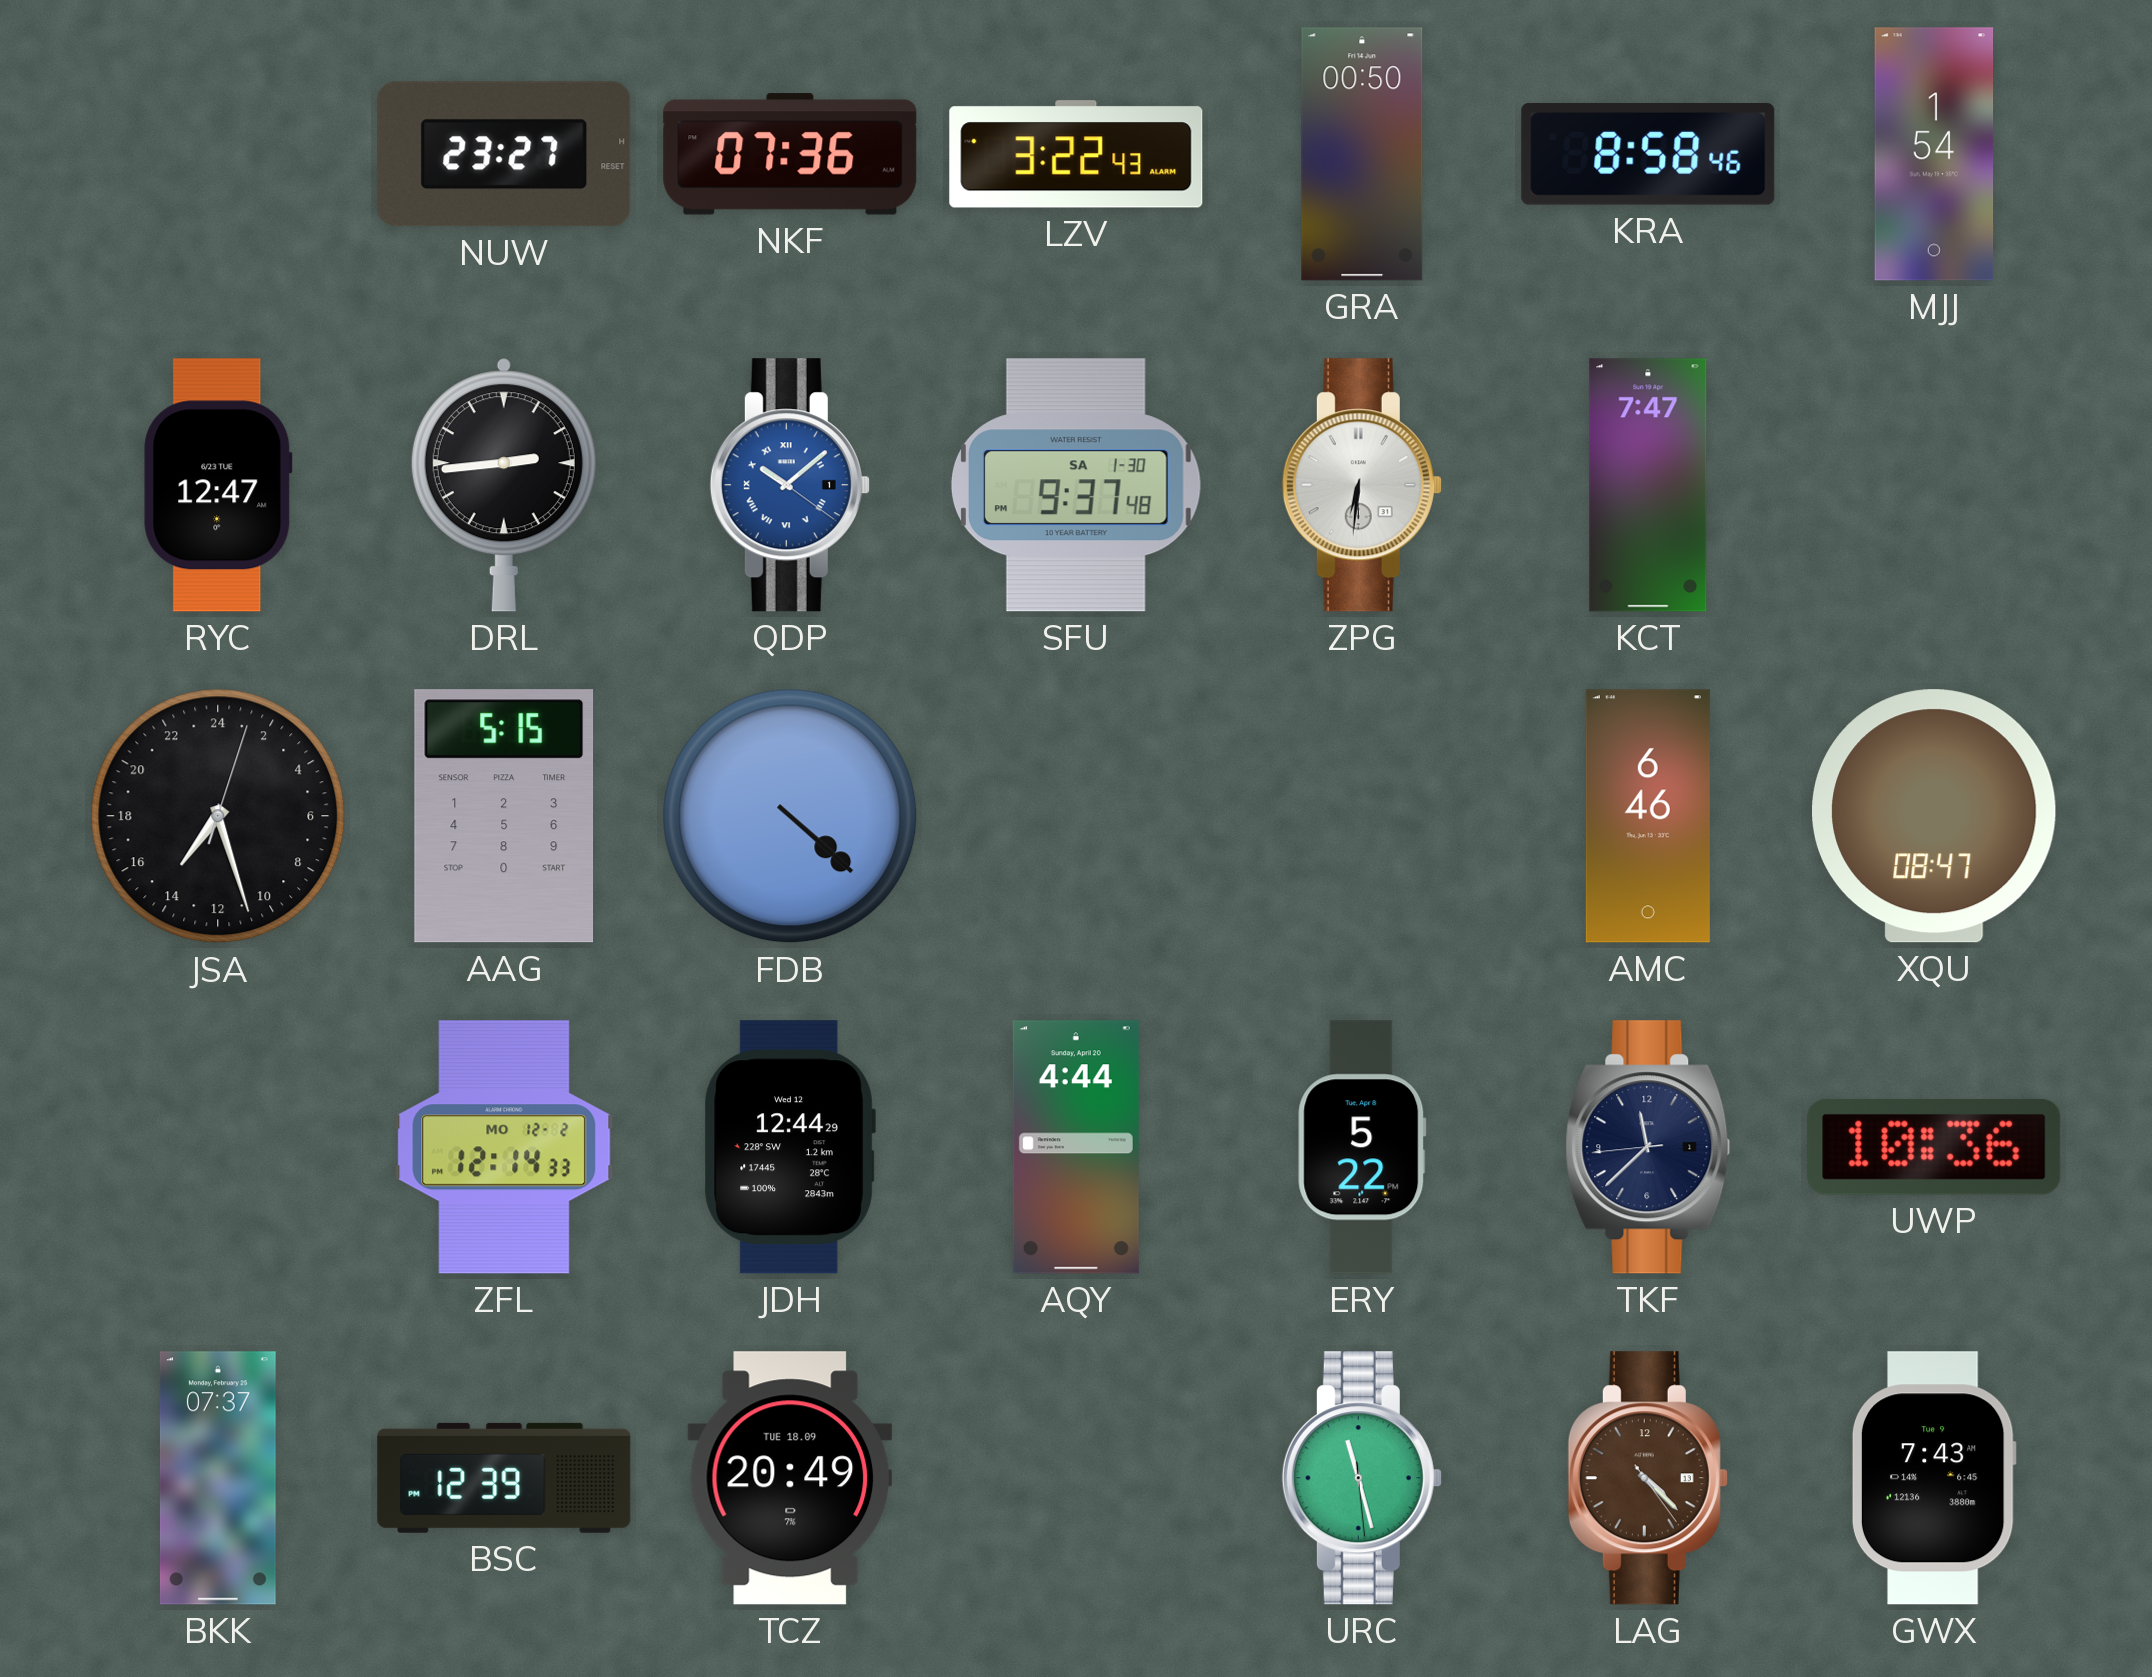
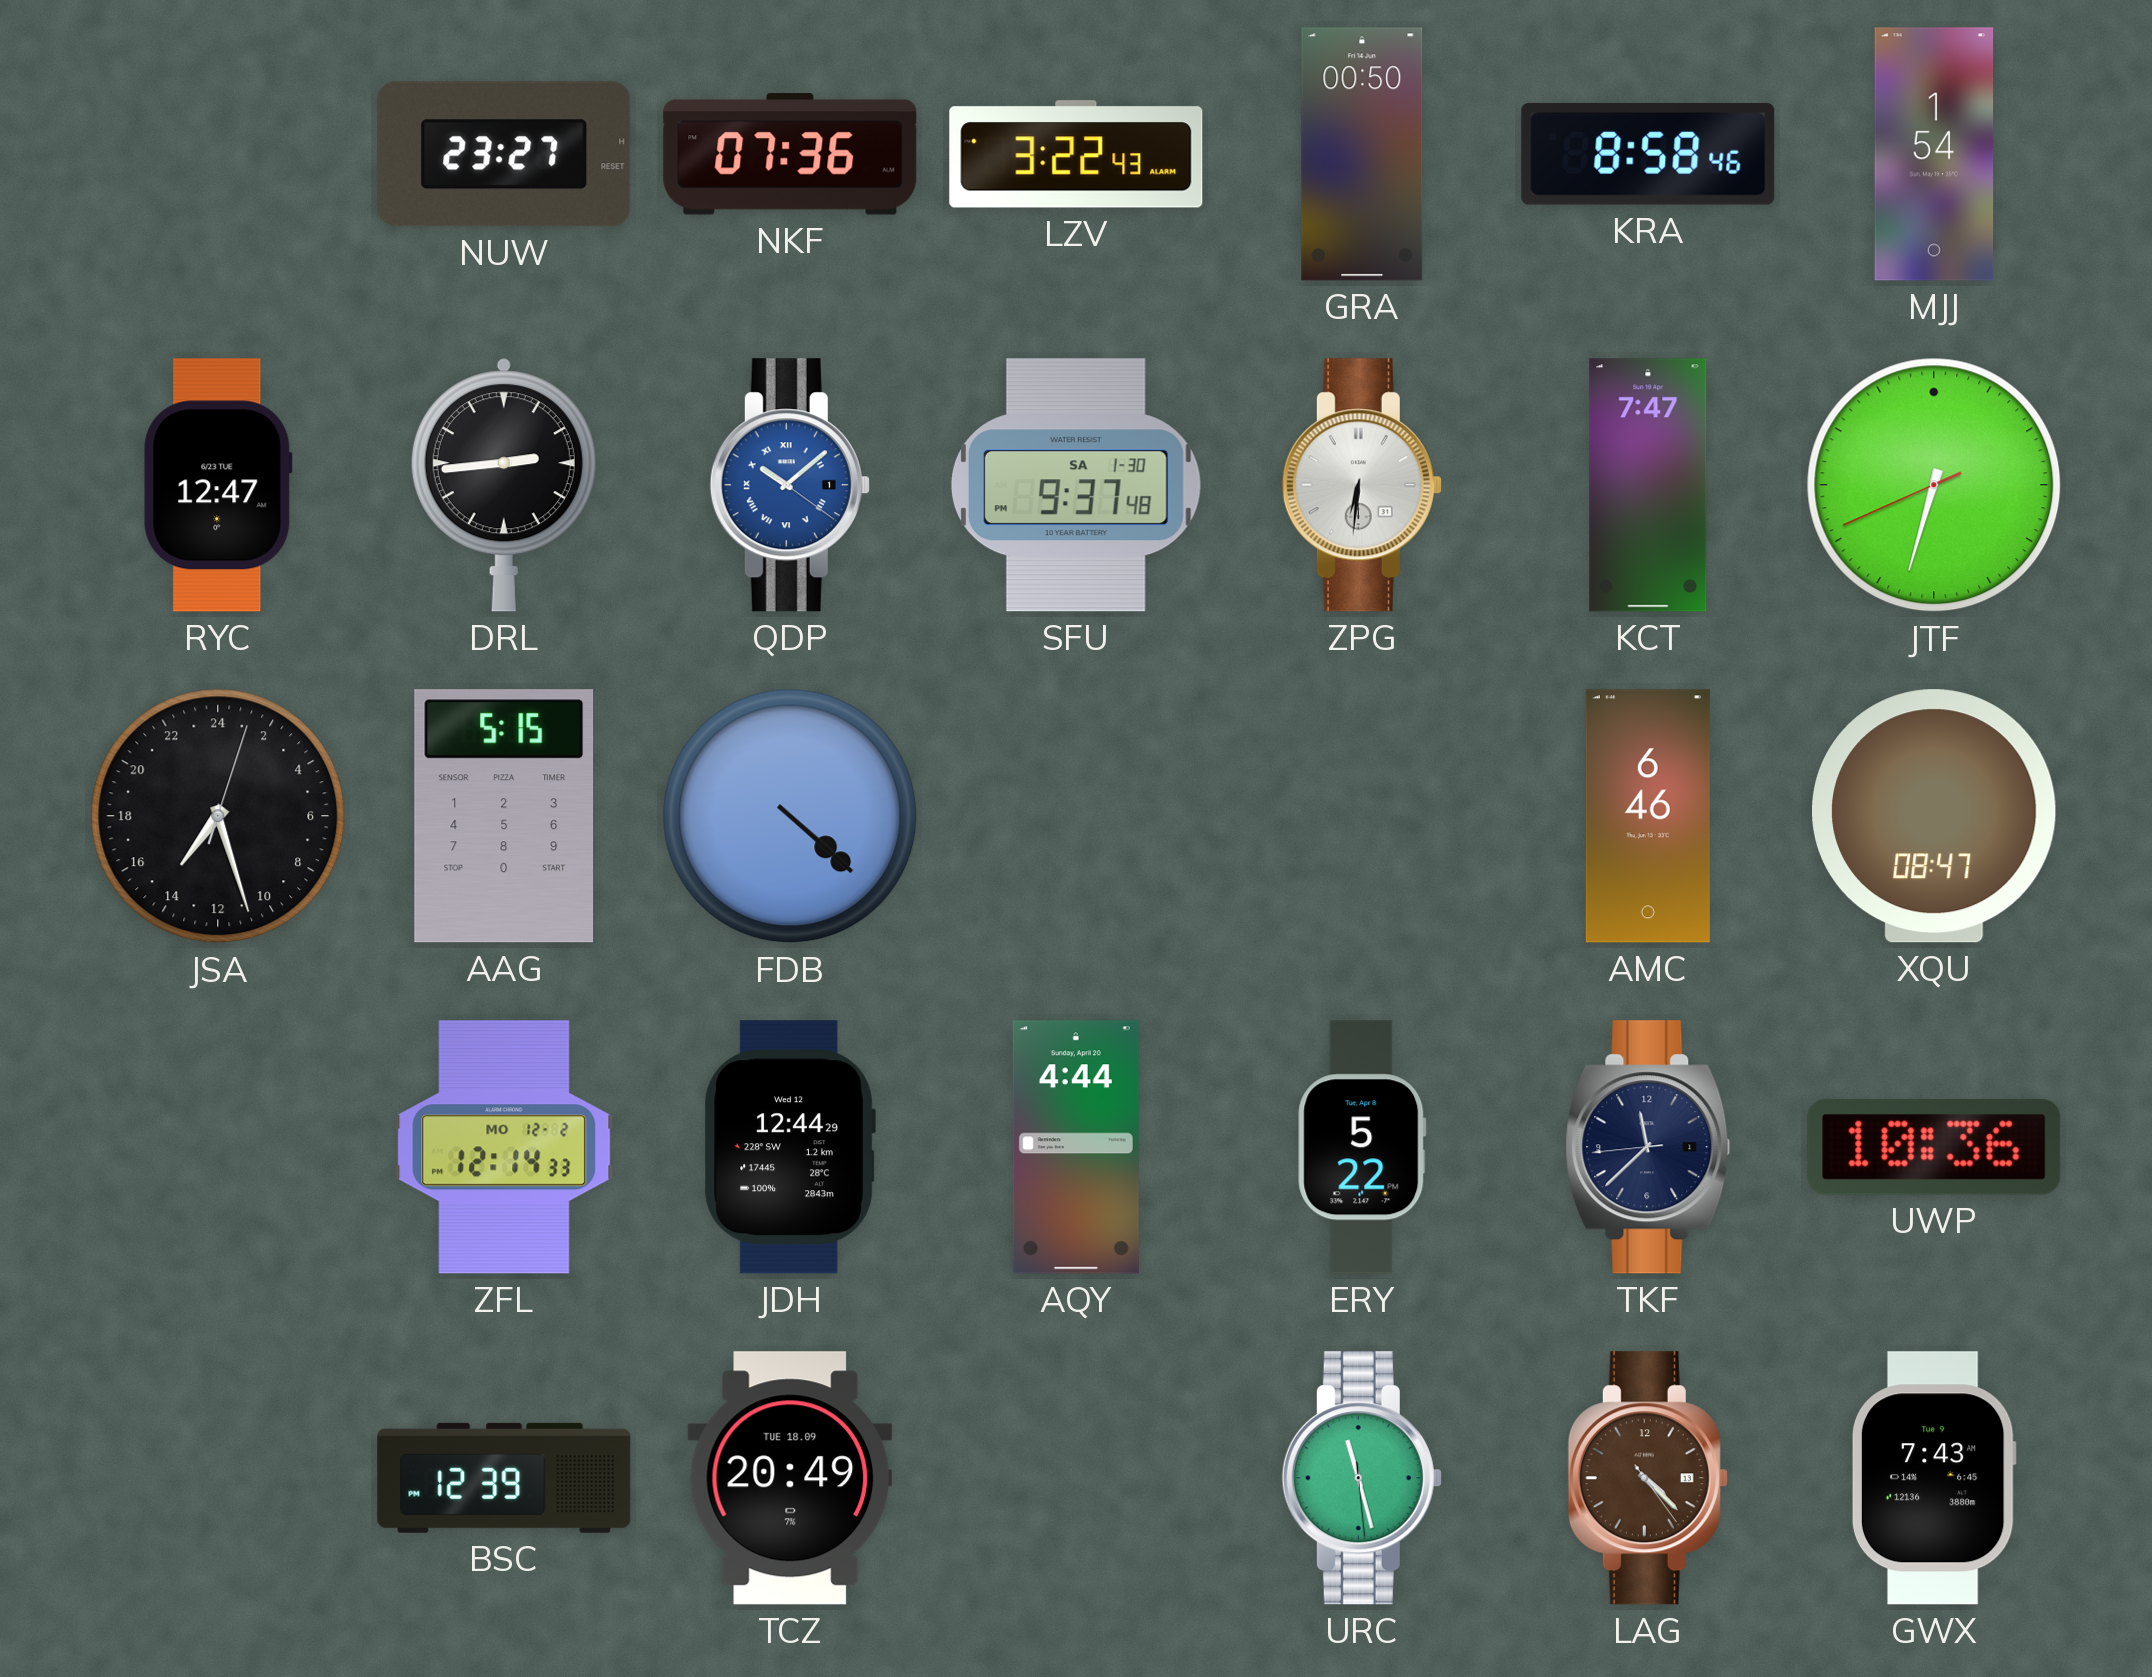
JTF: none -> 6:32 (1934, 485)
BKK: 07:37 -> none (218, 1478)
